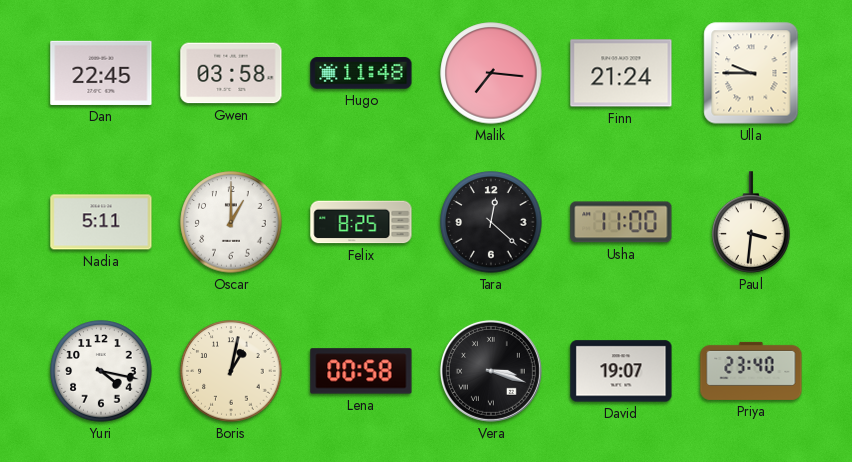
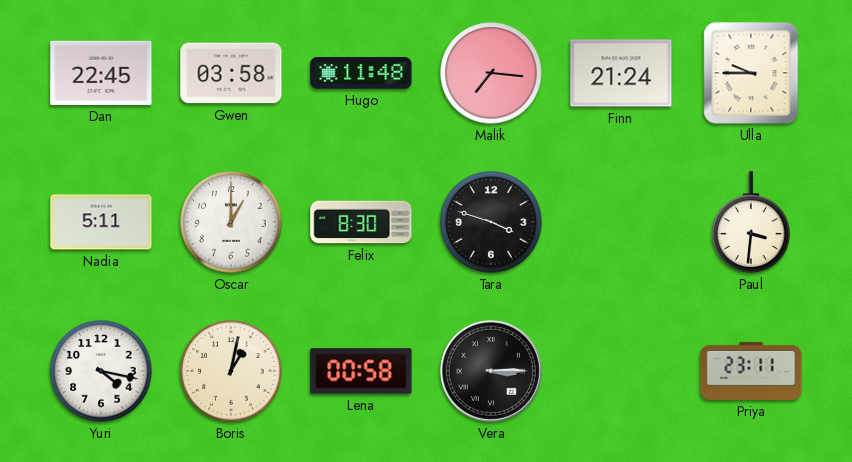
Felix: 8:25 -> 8:30 (361, 222)
Tara: 12:22 -> 3:48 (491, 222)
Usha: 11:00 -> none (621, 222)
Vera: 3:18 -> 3:15 (491, 371)
David: 19:07 -> none (621, 371)
Priya: 23:40 -> 23:11 (751, 371)
